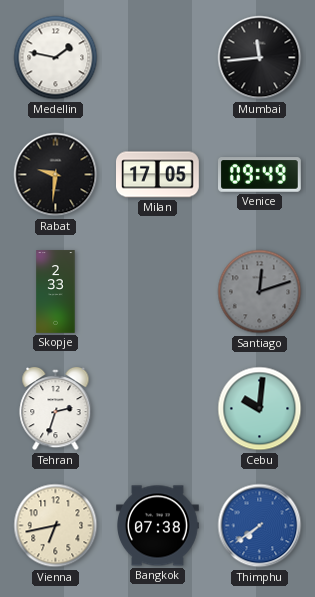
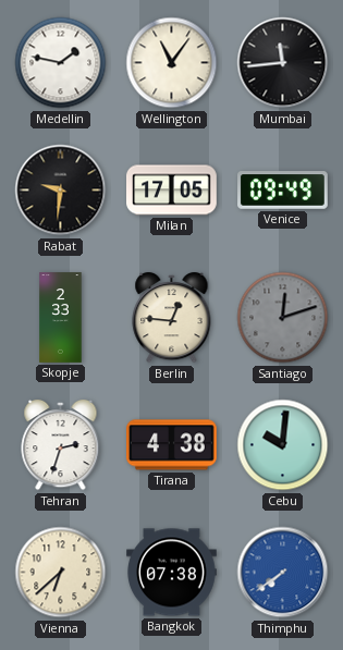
Wellington: none -> 11:06 (172, 63)
Berlin: none -> 12:46 (172, 318)
Tirana: none -> 4:38 (172, 445)
Vienna: 6:43 -> 6:38 (61, 573)
